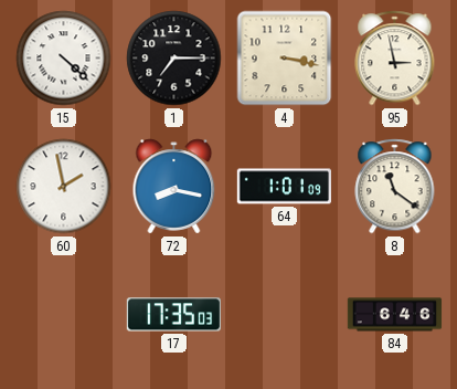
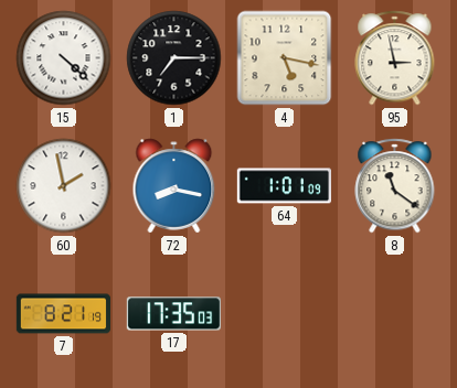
4: 3:17 -> 5:17 (285, 58)
7: none -> 8:21 (63, 314)
84: 6:46 -> none (395, 315)
